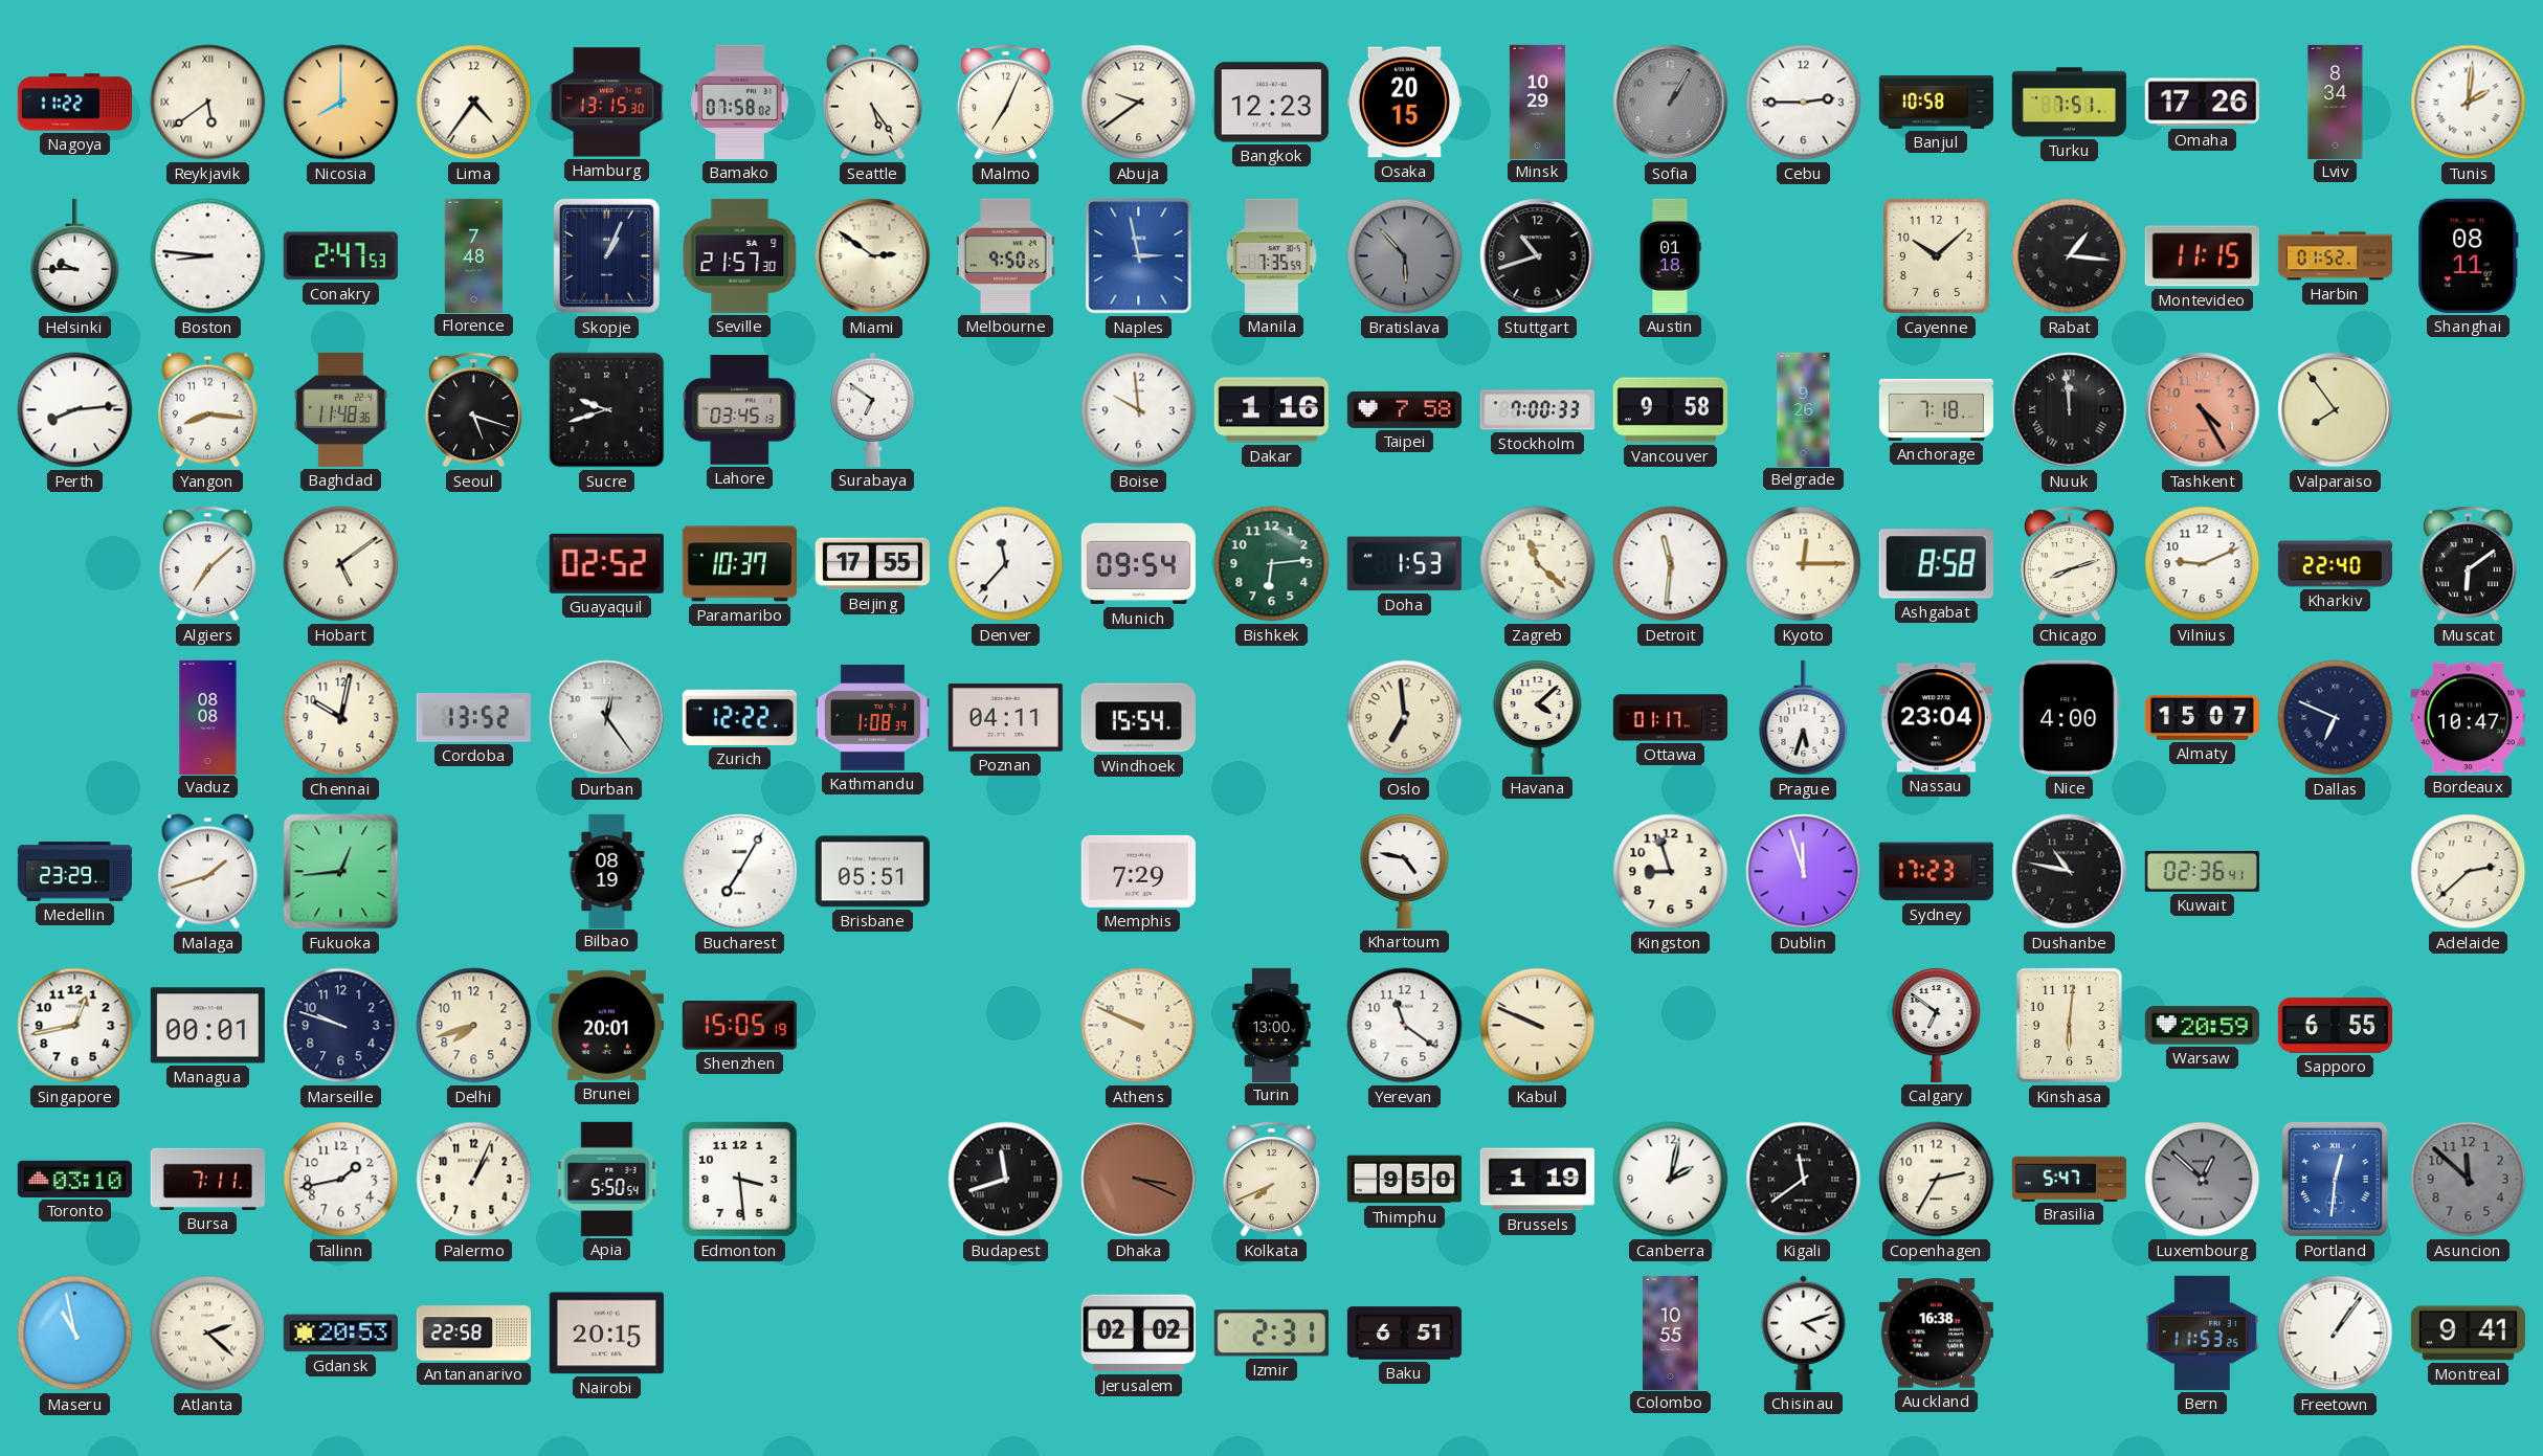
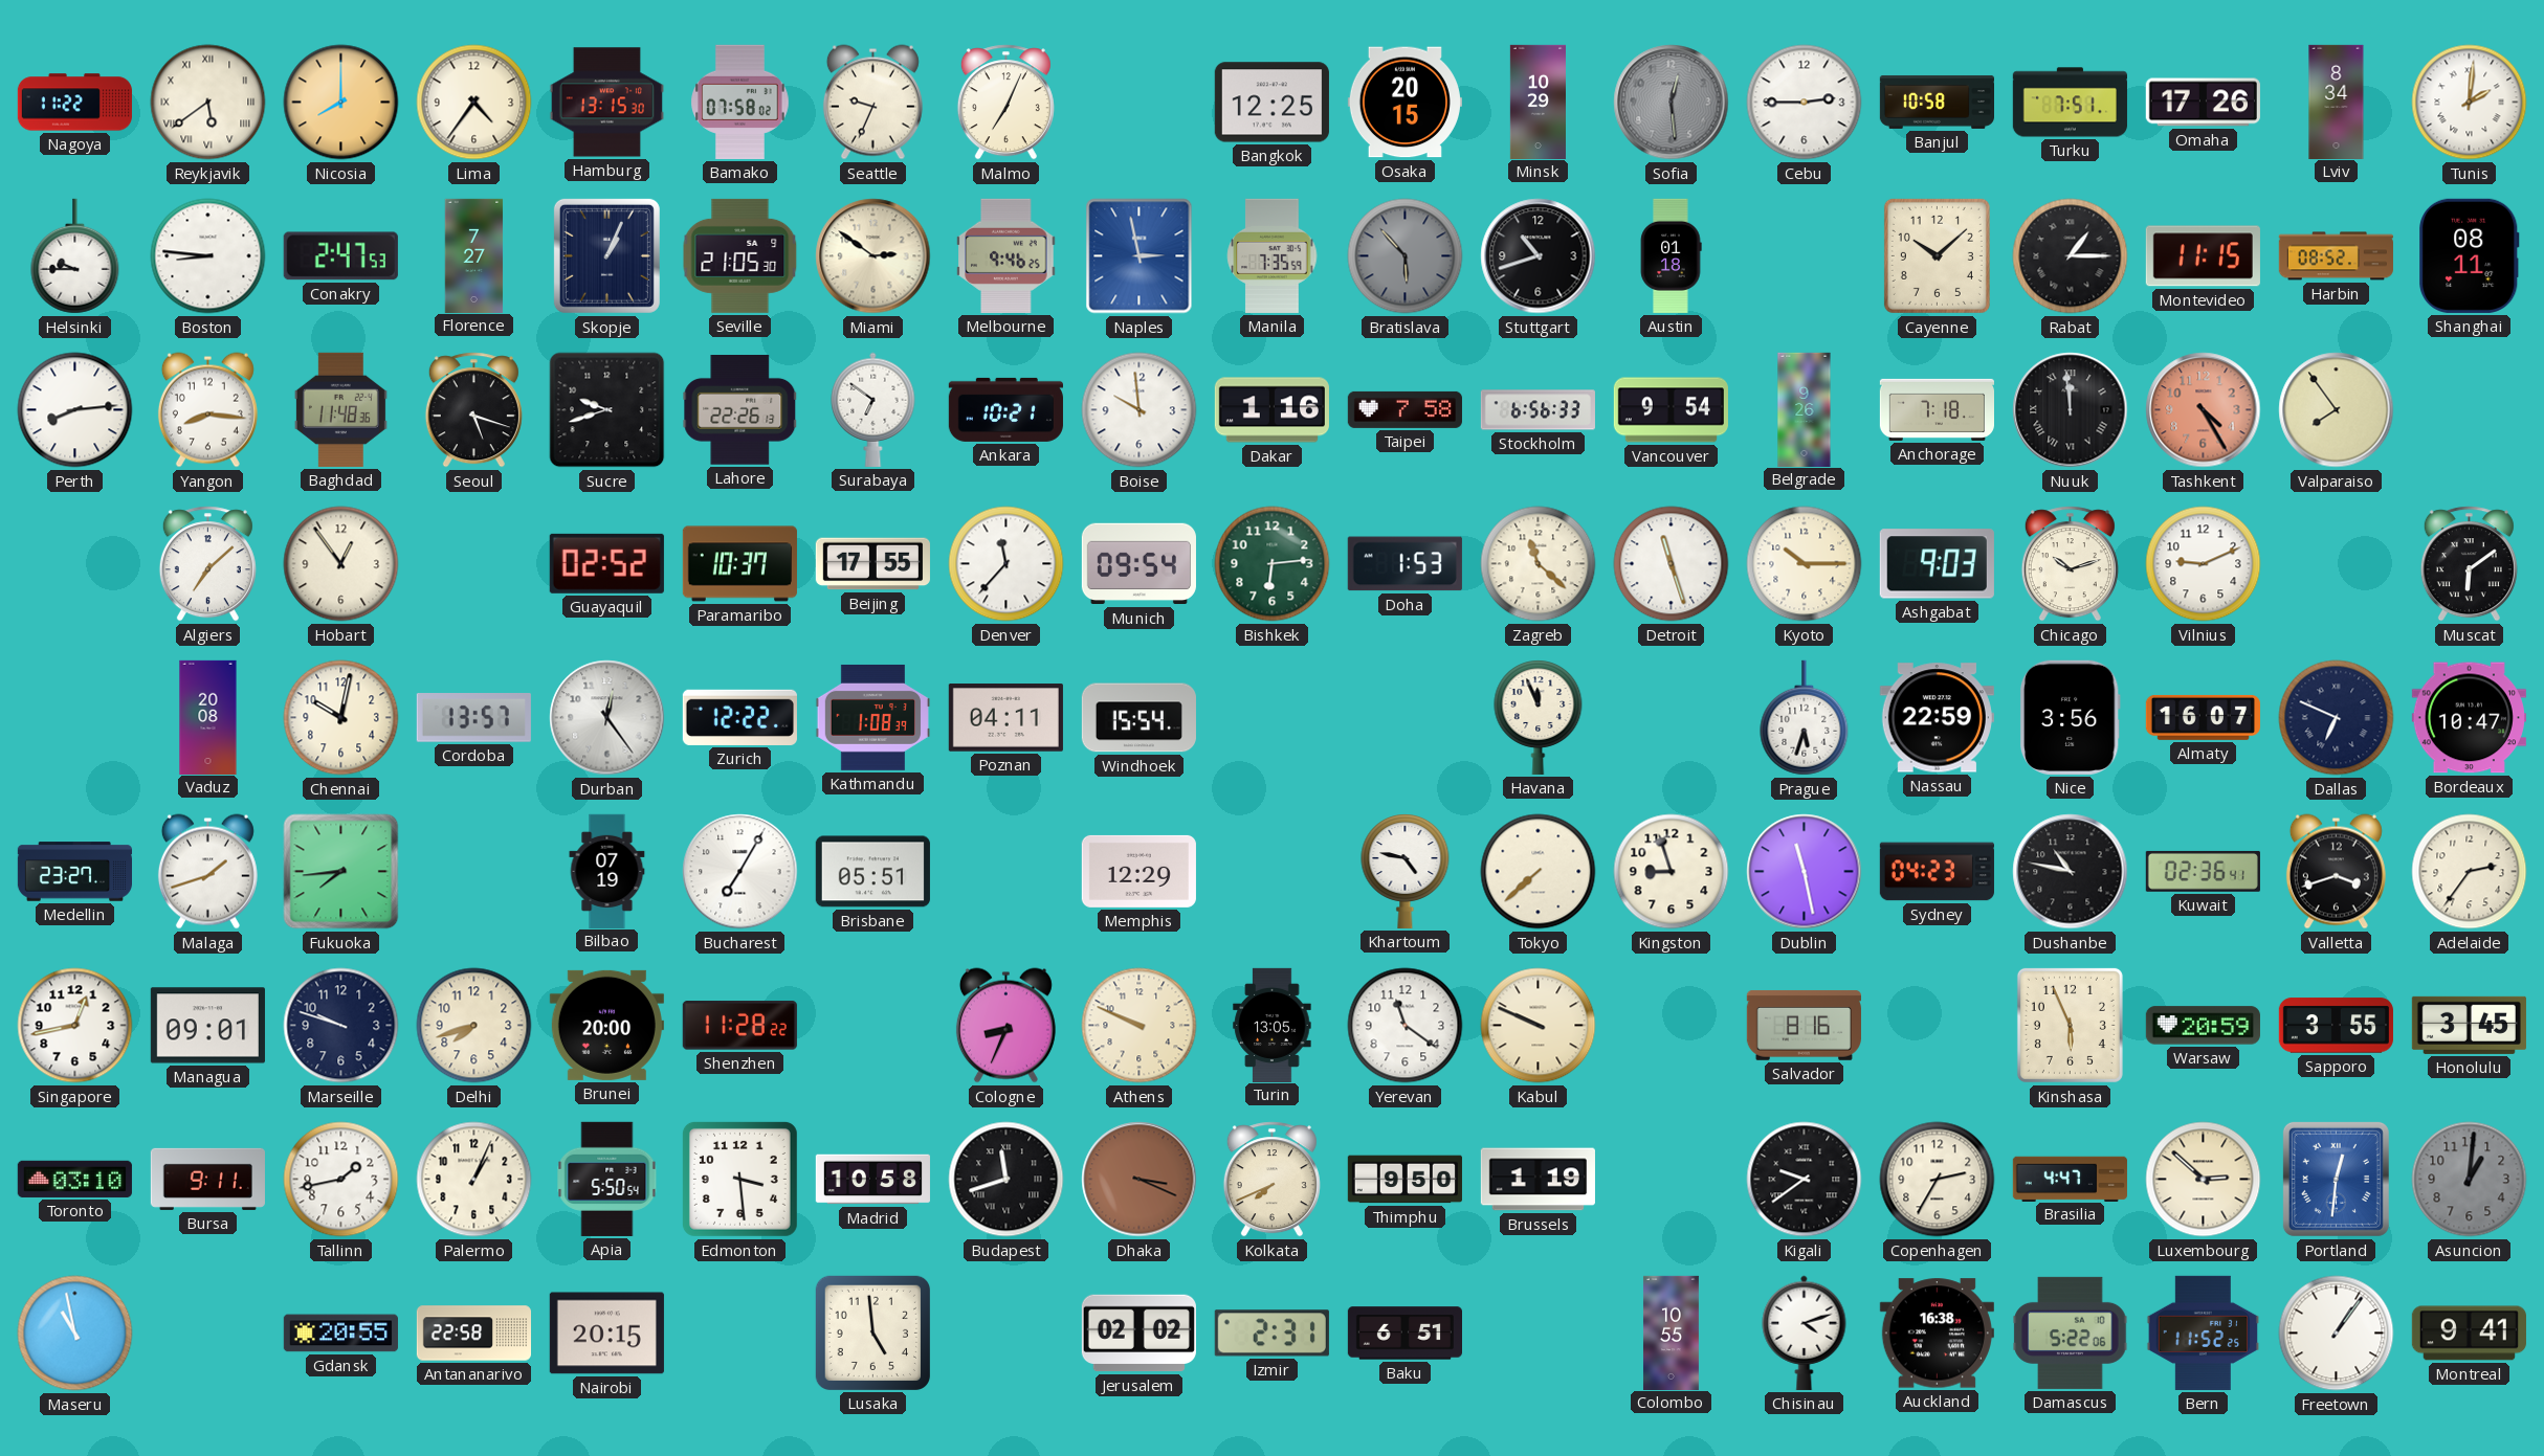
Seattle: 5:24 -> 9:34 (872, 103)
Abuja: 9:39 -> none (1139, 103)
Bangkok: 12:23 -> 12:25 (1271, 103)
Sofia: 1:05 -> 12:29 (1672, 103)
Florence: 7:48 -> 7:27 (474, 255)
Seville: 21:57 -> 21:05 (740, 255)
Melbourne: 9:50 -> 9:46 (1006, 255)
Rabat: 1:16 -> 1:15 (2071, 256)
Harbin: 01:52 -> 08:52 (2336, 256)
Lahore: 03:45 -> 22:26 (740, 410)
Ankara: none -> 10:21 (1005, 409)
Stockholm: 7:00 -> 6:56 (1538, 410)
Vancouver: 9:58 -> 9:54 (1671, 410)
Hobart: 5:09 -> 12:54 (341, 564)
Detroit: 11:31 -> 11:27 (1672, 564)
Kyoto: 12:15 -> 10:15 (1805, 564)
Ashgabat: 8:58 -> 9:03 (1937, 564)
Chicago: 8:12 -> 10:12 (2070, 564)
Kharkiv: 22:40 -> none (2335, 564)
Vaduz: 08:08 -> 20:08 (208, 717)
Cordoba: 13:52 -> 13:57 (473, 718)
Oslo: 6:59 -> none (1405, 718)
Havana: 4:08 -> 11:56 (1539, 718)
Ottawa: 01:17 -> none (1670, 718)
Nassau: 23:04 -> 22:59 (1937, 718)
Nice: 4:00 -> 3:56 (2070, 717)
Almaty: 15:07 -> 16:07 (2203, 717)
Medellin: 23:29 -> 23:27 (74, 872)
Fukuoka: 12:44 -> 7:44 (341, 872)
Bilbao: 08:19 -> 07:19 (607, 871)
Memphis: 7:29 -> 12:29 (1138, 871)
Tokyo: none -> 7:38 (1539, 872)
Dublin: 11:57 -> 11:28 (1805, 872)
Sydney: 17:23 -> 04:23 (1937, 872)
Valletta: none -> 3:42 (2336, 872)
Adelaide: 2:38 -> 2:36 (2470, 872)
Managua: 00:01 -> 09:01 (207, 1026)
Brunei: 20:01 -> 20:00 (606, 1025)
Shenzhen: 15:05 -> 11:28 (739, 1026)
Cologne: none -> 8:34 (1005, 1026)
Turin: 13:00 -> 13:05 (1273, 1025)
Salvador: none -> 8:16 (1804, 1025)
Calgary: 6:51 -> none (1937, 1026)
Kinshasa: 6:01 -> 5:56 (2070, 1025)
Sapporo: 6:55 -> 3:55 (2336, 1026)
Honolulu: none -> 3:45 (2469, 1025)
Bursa: 7:11 -> 9:11 (207, 1179)
Madrid: none -> 10:58 (872, 1180)
Canberra: 2:02 -> none (1671, 1180)
Kigali: 11:39 -> 9:39 (1805, 1180)
Brasilia: 5:47 -> 4:47 (2070, 1179)
Luxembourg: 12:52 -> 2:52 (2204, 1180)
Luxembourg dial: grey -> cream (2204, 1180)
Asuncion: 11:52 -> 1:01 (2470, 1180)
Atlanta: 2:22 -> none (208, 1334)
Gdansk: 20:53 -> 20:55 (340, 1334)
Lusaka: none -> 4:59 (872, 1332)
Damascus: none -> 5:22 (2071, 1332)
Bern: 11:53 -> 11:52 (2204, 1332)
